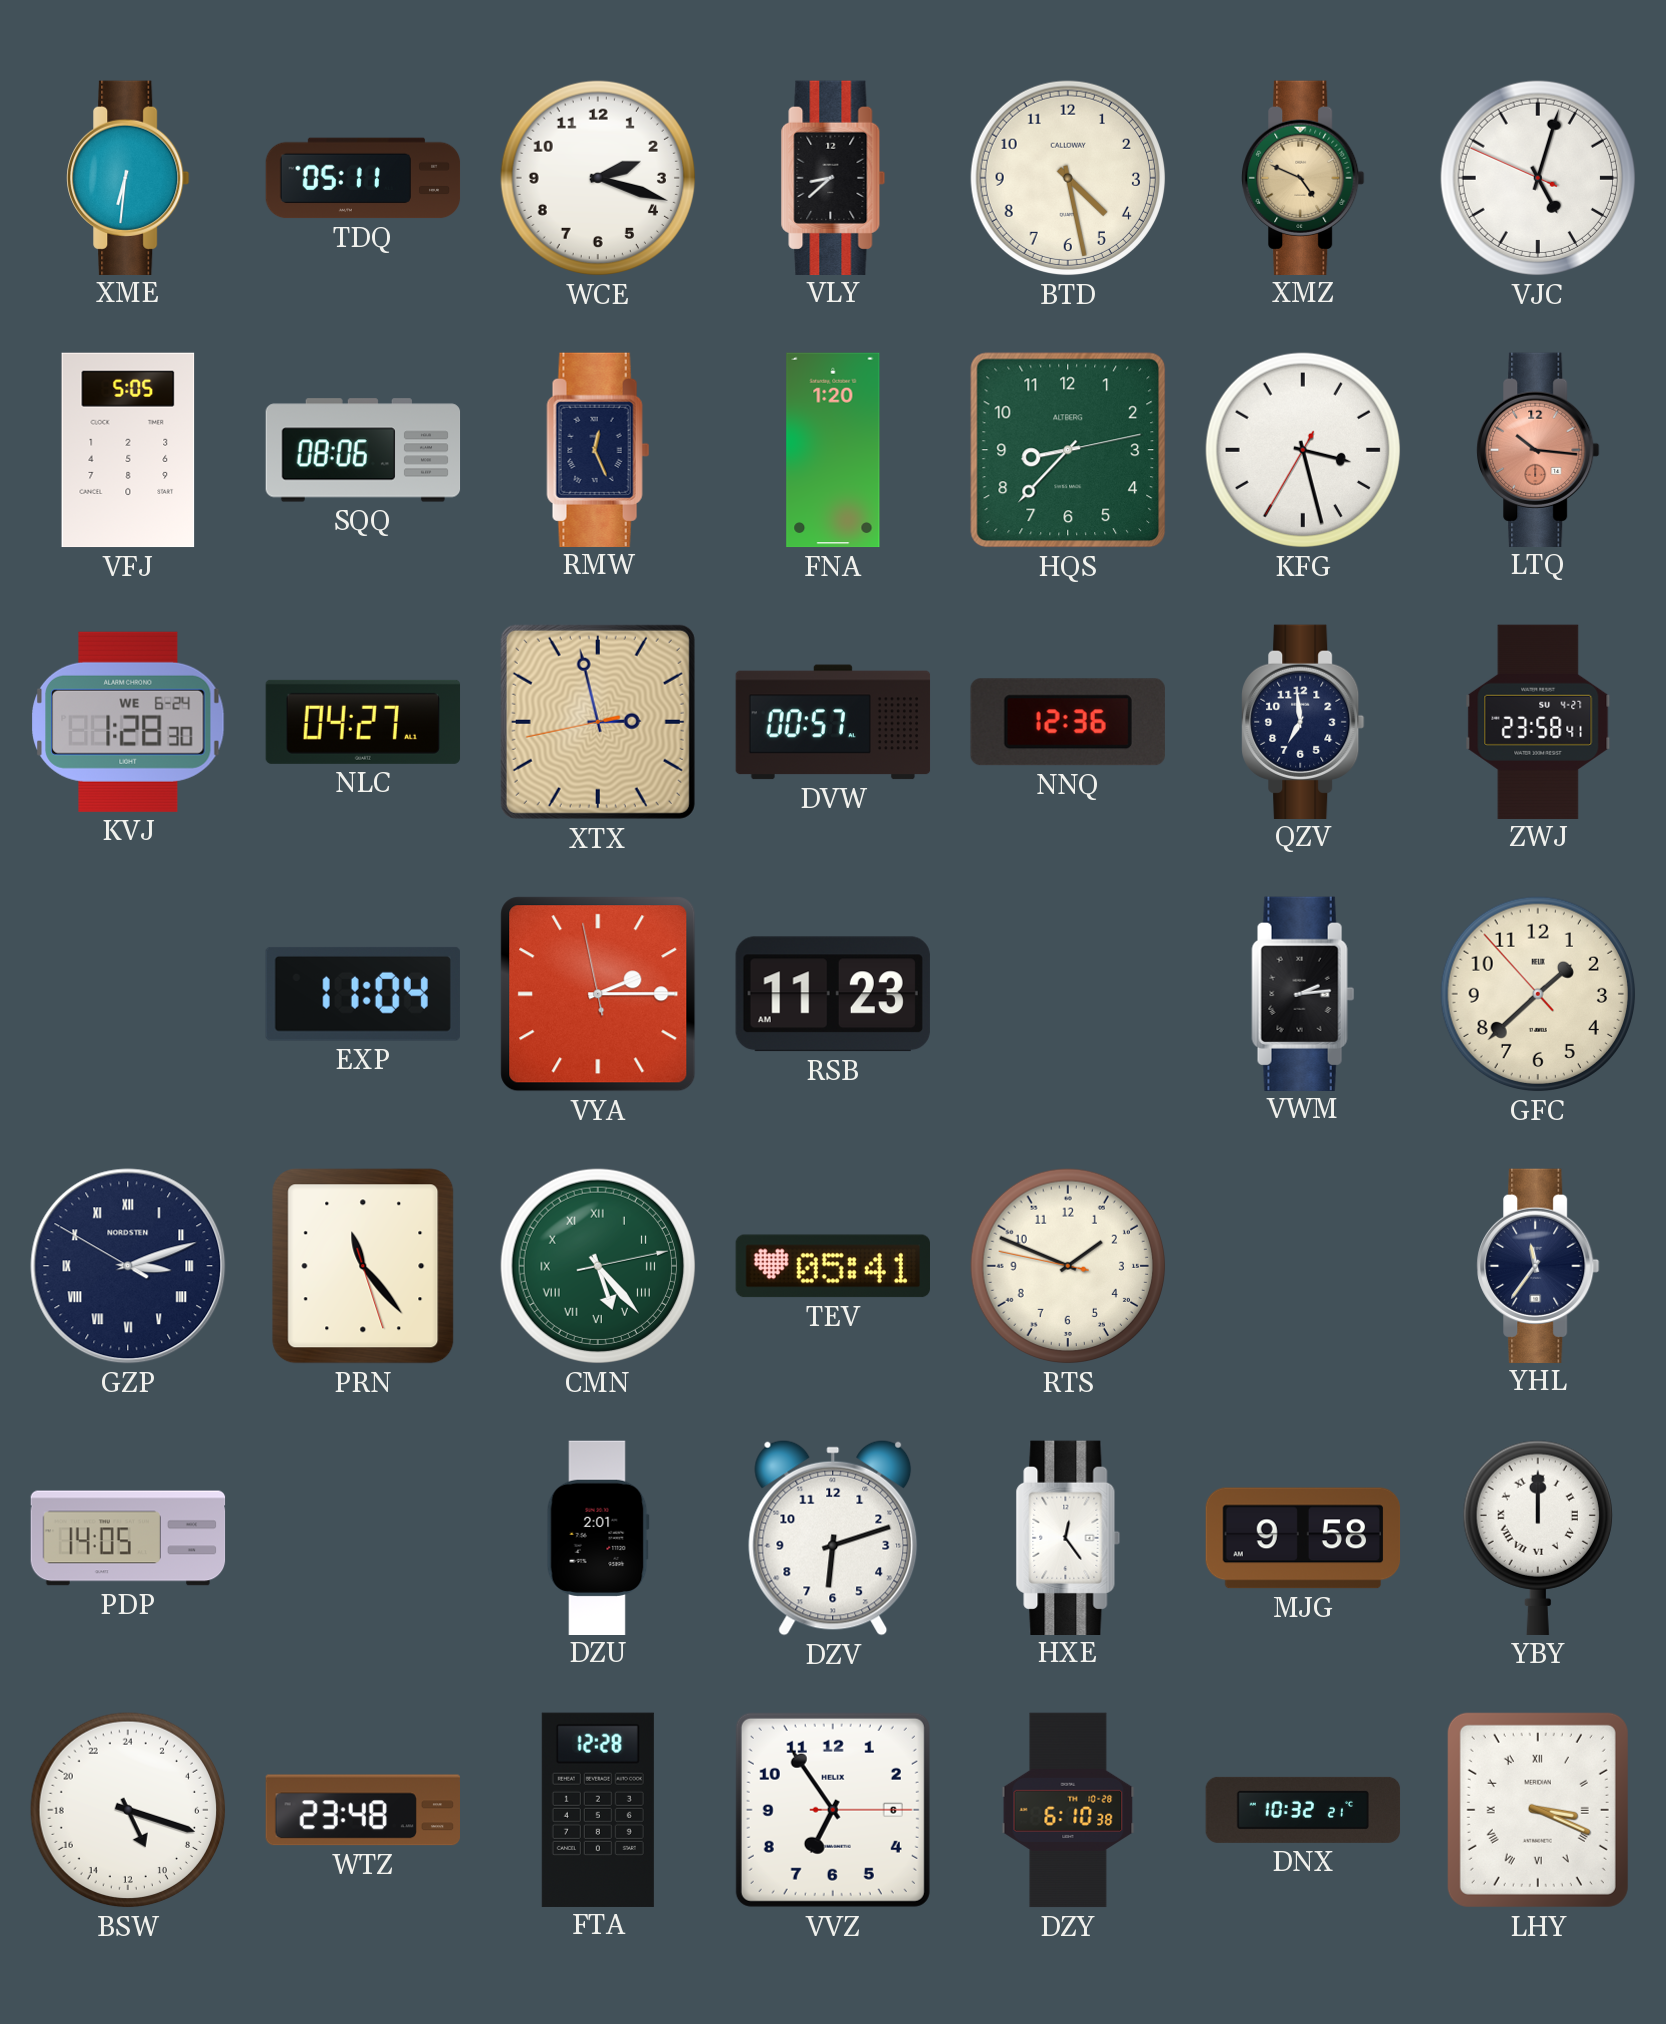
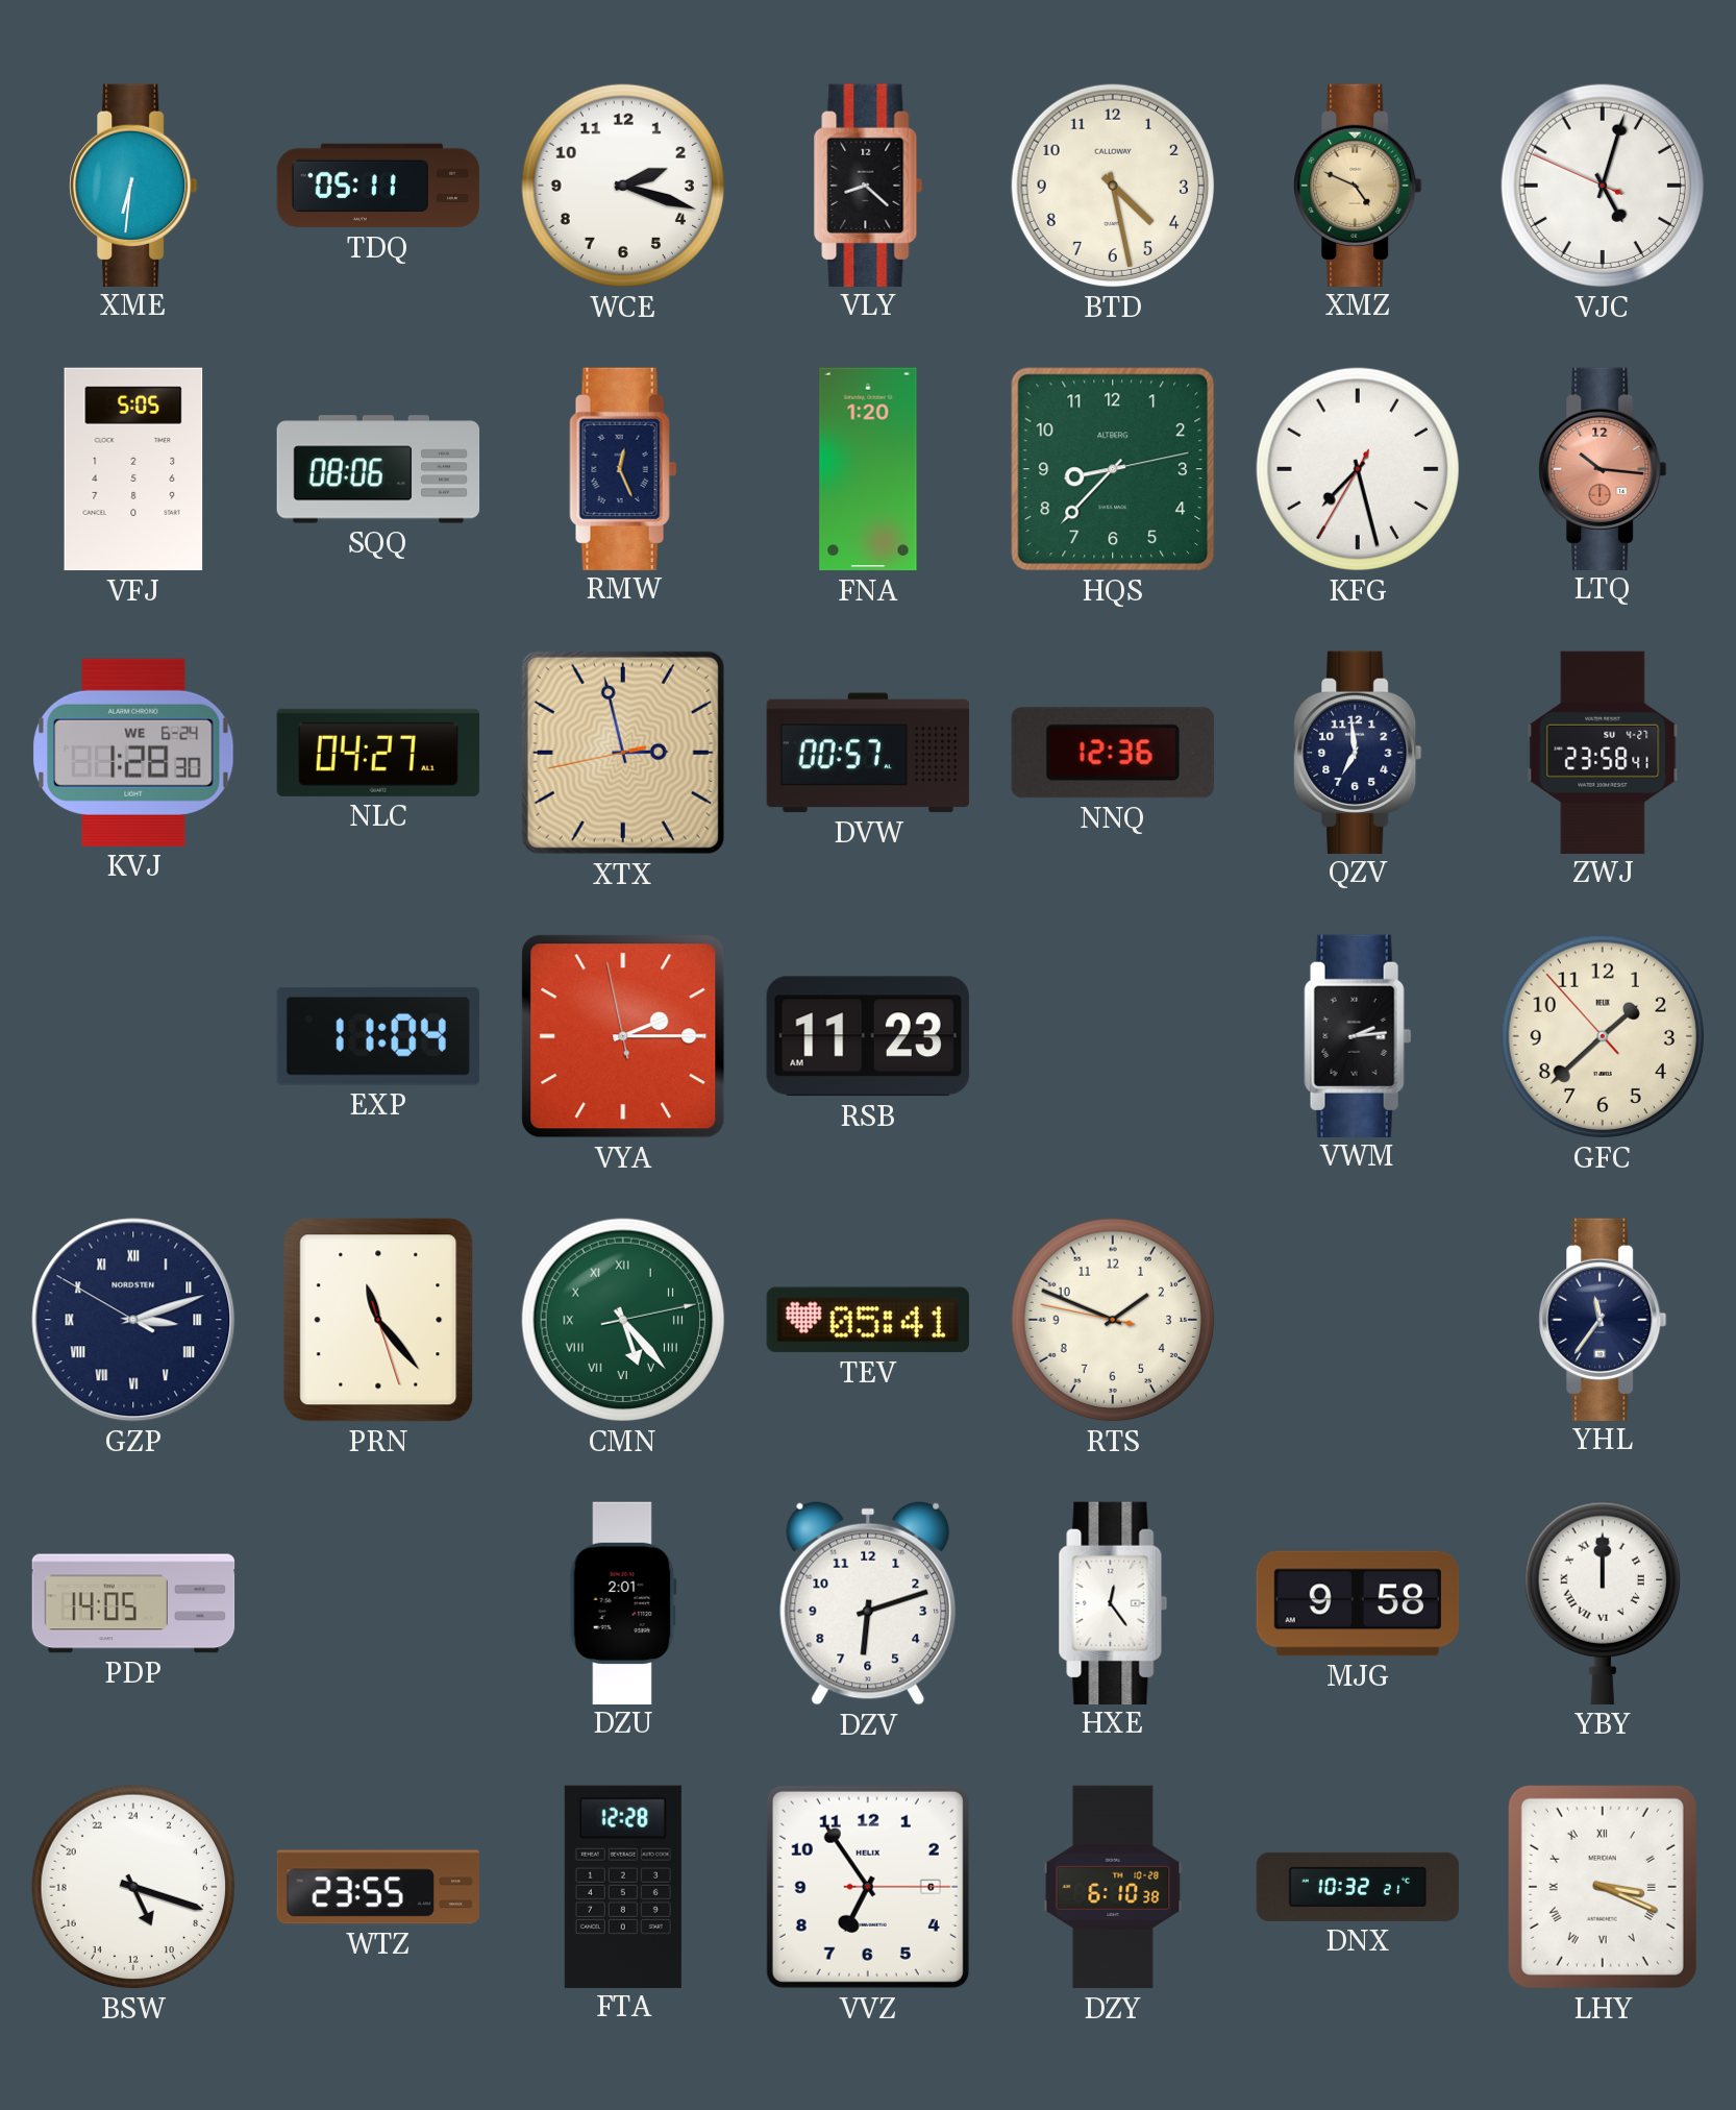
VLY: 8:38 -> 8:22 (868, 185)
KFG: 3:27 -> 7:27 (1358, 469)
WTZ: 23:48 -> 23:55 (377, 1887)
